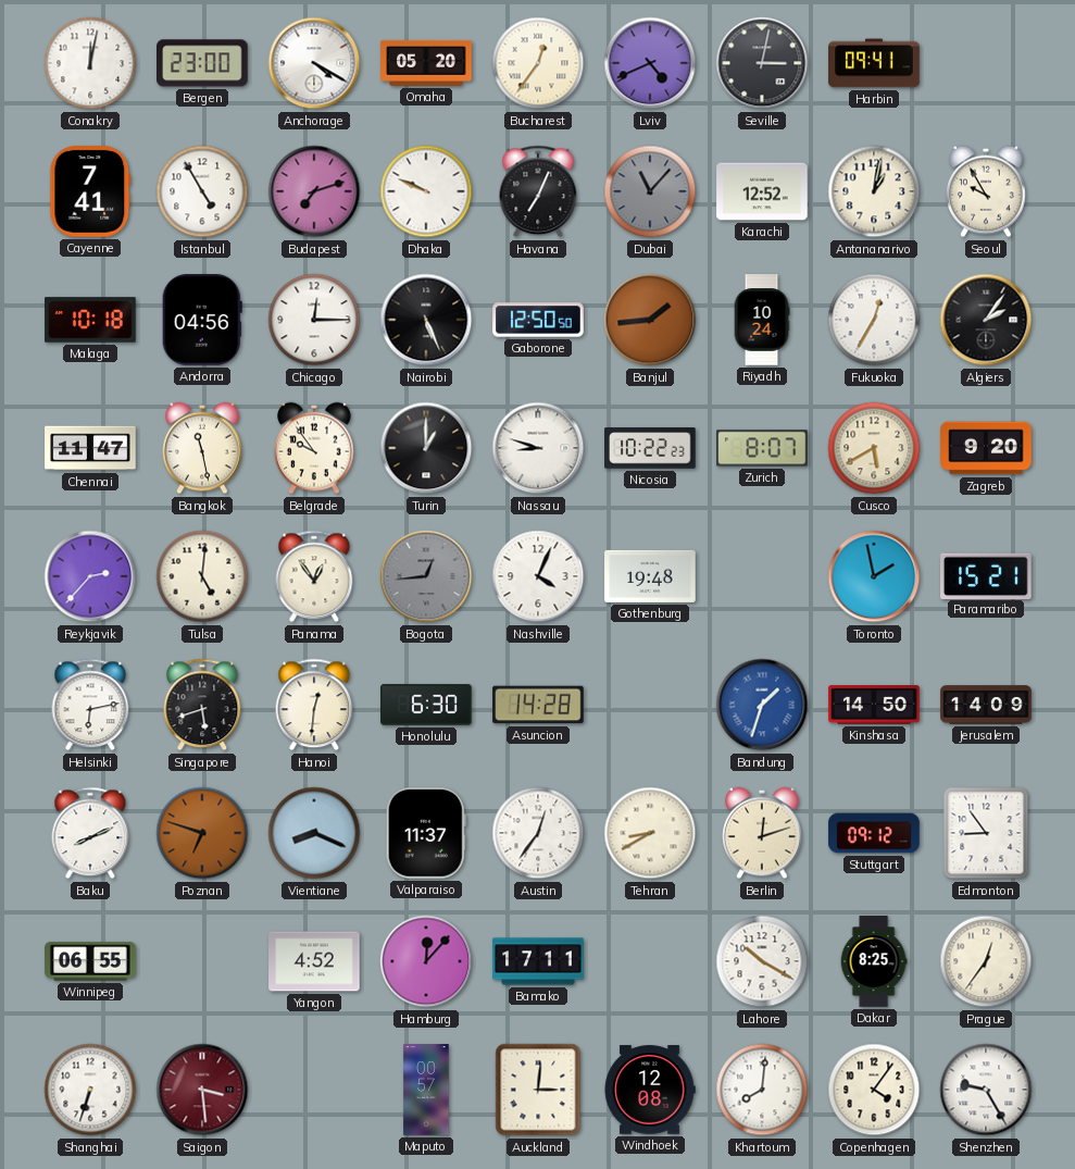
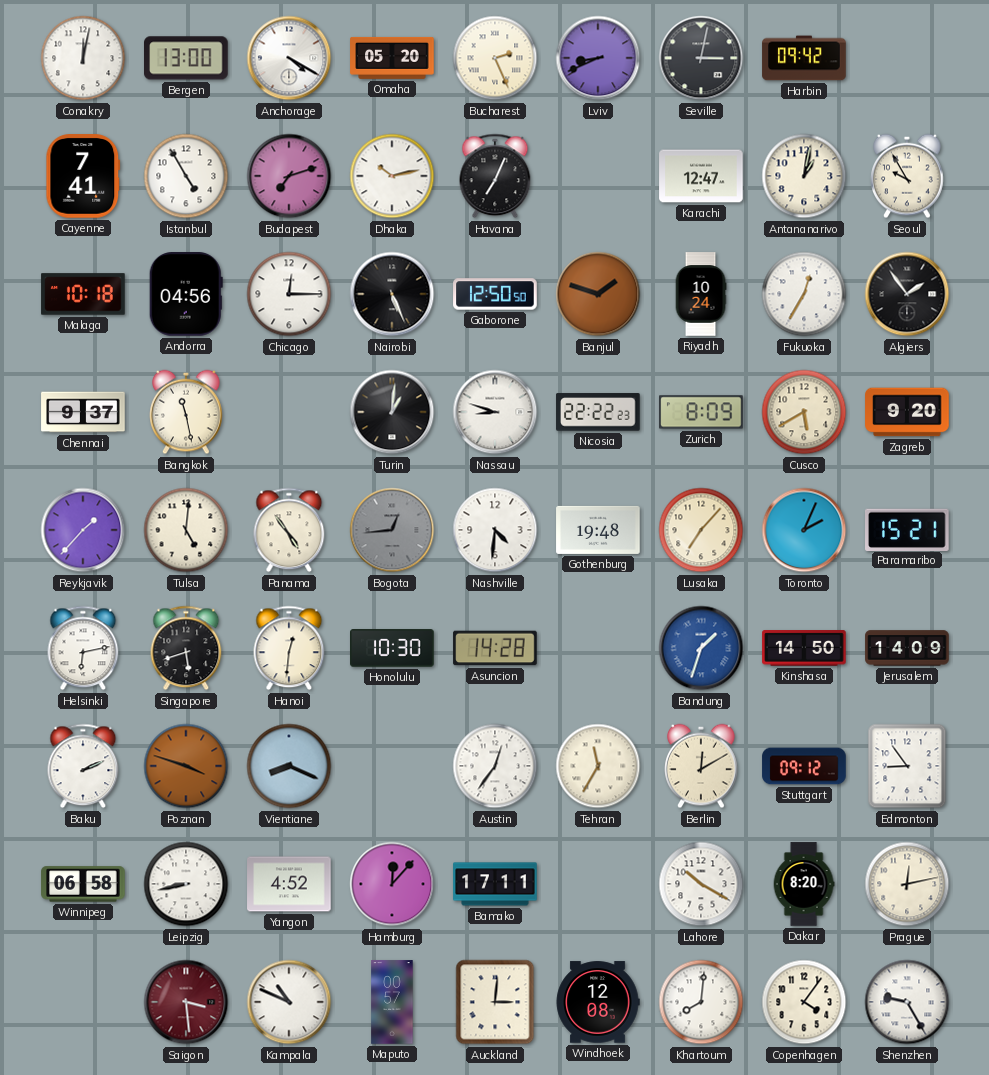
Bergen: 23:00 -> 13:00 (186, 58)
Bucharest: 12:36 -> 2:26 (495, 58)
Lviv: 4:41 -> 8:41 (598, 58)
Harbin: 09:41 -> 09:42 (804, 58)
Dhaka: 9:49 -> 10:13 (392, 176)
Dubai: 11:07 -> none (650, 191)
Karachi: 12:52 -> 12:47 (701, 176)
Banjul: 1:44 -> 1:48 (598, 294)
Algiers: 2:06 -> 1:54 (907, 294)
Chennai: 11:47 -> 9:37 (83, 412)
Belgrade: 9:54 -> none (314, 448)
Turin: 1:00 -> 1:01 (392, 412)
Nicosia: 10:22 -> 22:22 (598, 412)
Zurich: 8:07 -> 8:09 (701, 412)
Reykjavik: 2:37 -> 1:37 (83, 530)
Panama: 12:54 -> 4:54 (289, 530)
Nashville: 4:04 -> 4:31 (495, 530)
Lusaka: none -> 7:07 (701, 530)
Toronto: 1:58 -> 2:04 (804, 530)
Honolulu: 6:30 -> 10:30 (392, 648)
Baku: 8:11 -> 2:11 (83, 766)
Poznan: 6:48 -> 3:48 (186, 766)
Valparaiso: 11:37 -> none (426, 833)
Tehran: 8:40 -> 11:35 (598, 766)
Berlin: 12:12 -> 12:10 (701, 766)
Winnipeg: 06:55 -> 06:58 (83, 884)
Leipzig: none -> 8:43 (186, 884)
Dakar: 8:25 -> 8:20 (804, 884)
Prague: 12:36 -> 12:13 (907, 884)
Shanghai: 6:33 -> none (90, 1090)
Kampala: none -> 10:49 (289, 1002)
